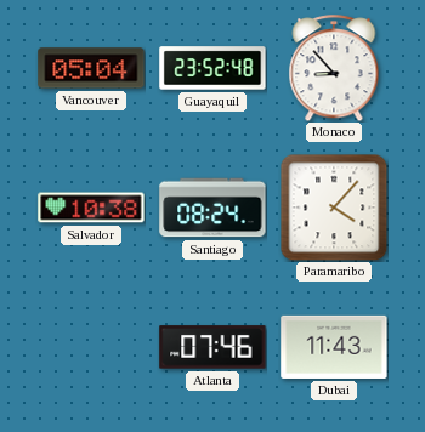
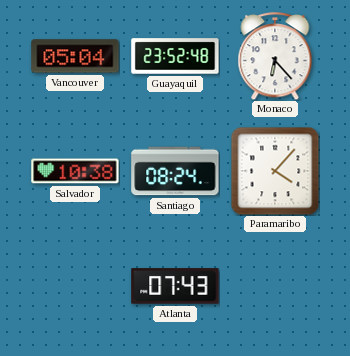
Monaco: 8:53 -> 6:23 (275, 56)
Atlanta: 07:46 -> 07:43 (175, 286)
Dubai: 11:43 -> none (334, 347)
